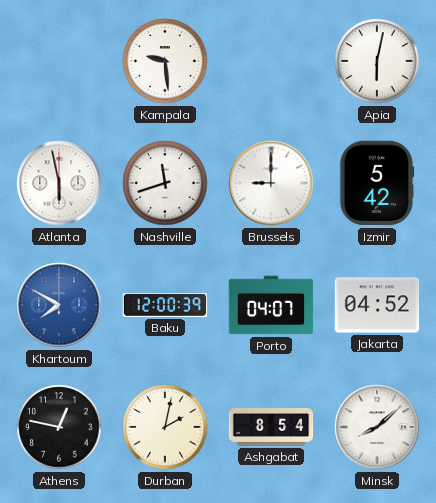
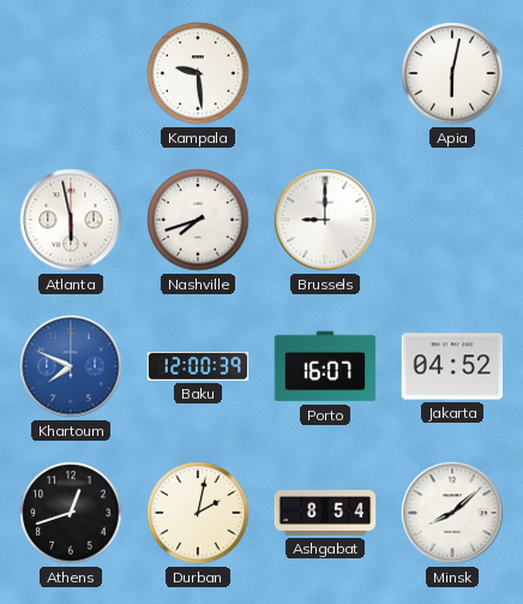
Nashville: 11:42 -> 7:42 (198, 220)
Izmir: 5:42 -> none (377, 183)
Khartoum: 7:50 -> 7:49 (71, 366)
Porto: 04:07 -> 16:07 (325, 366)
Athens: 12:47 -> 12:42 (71, 513)
